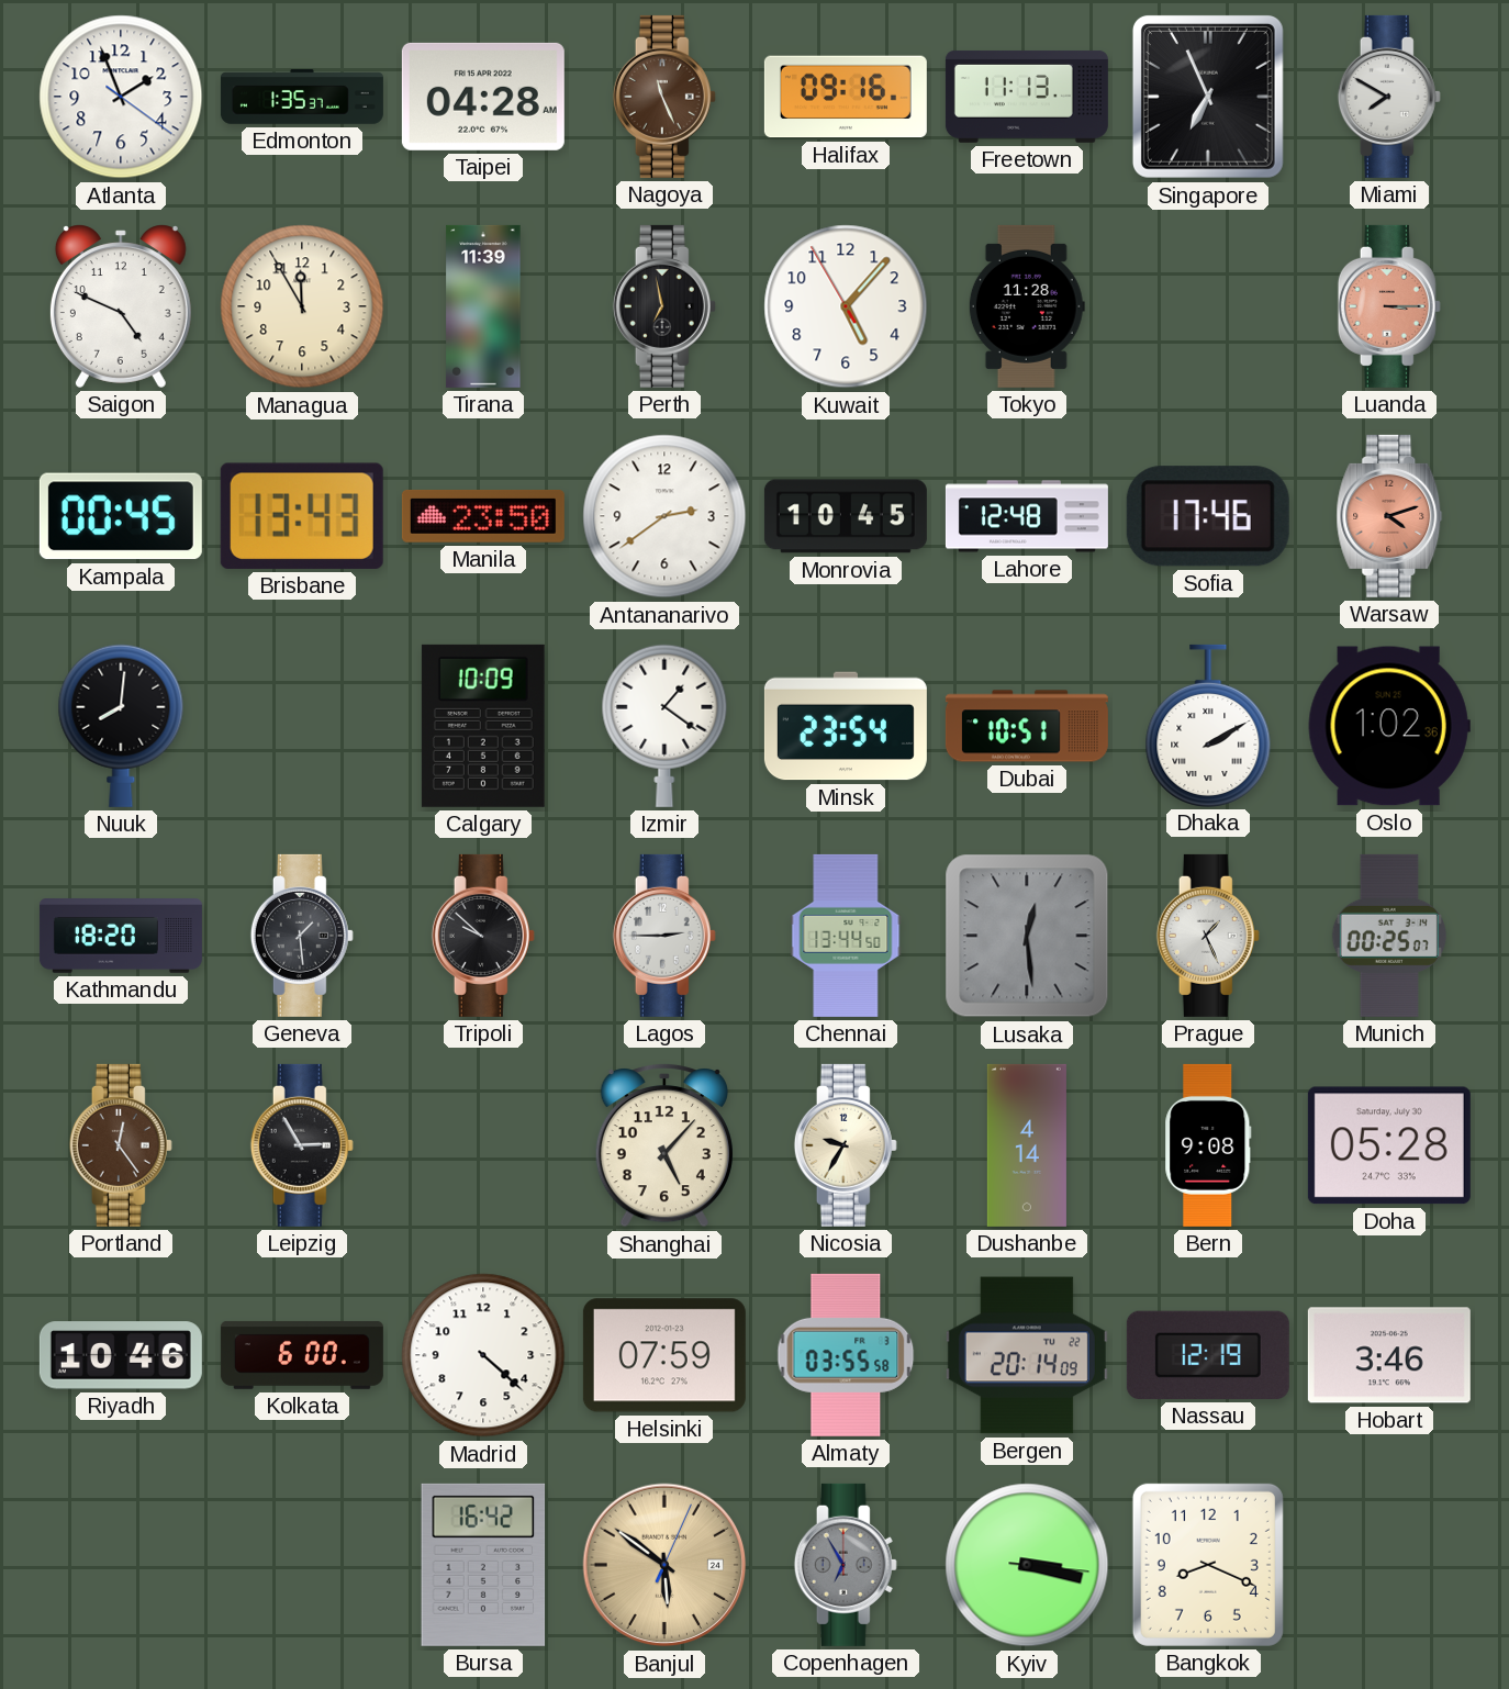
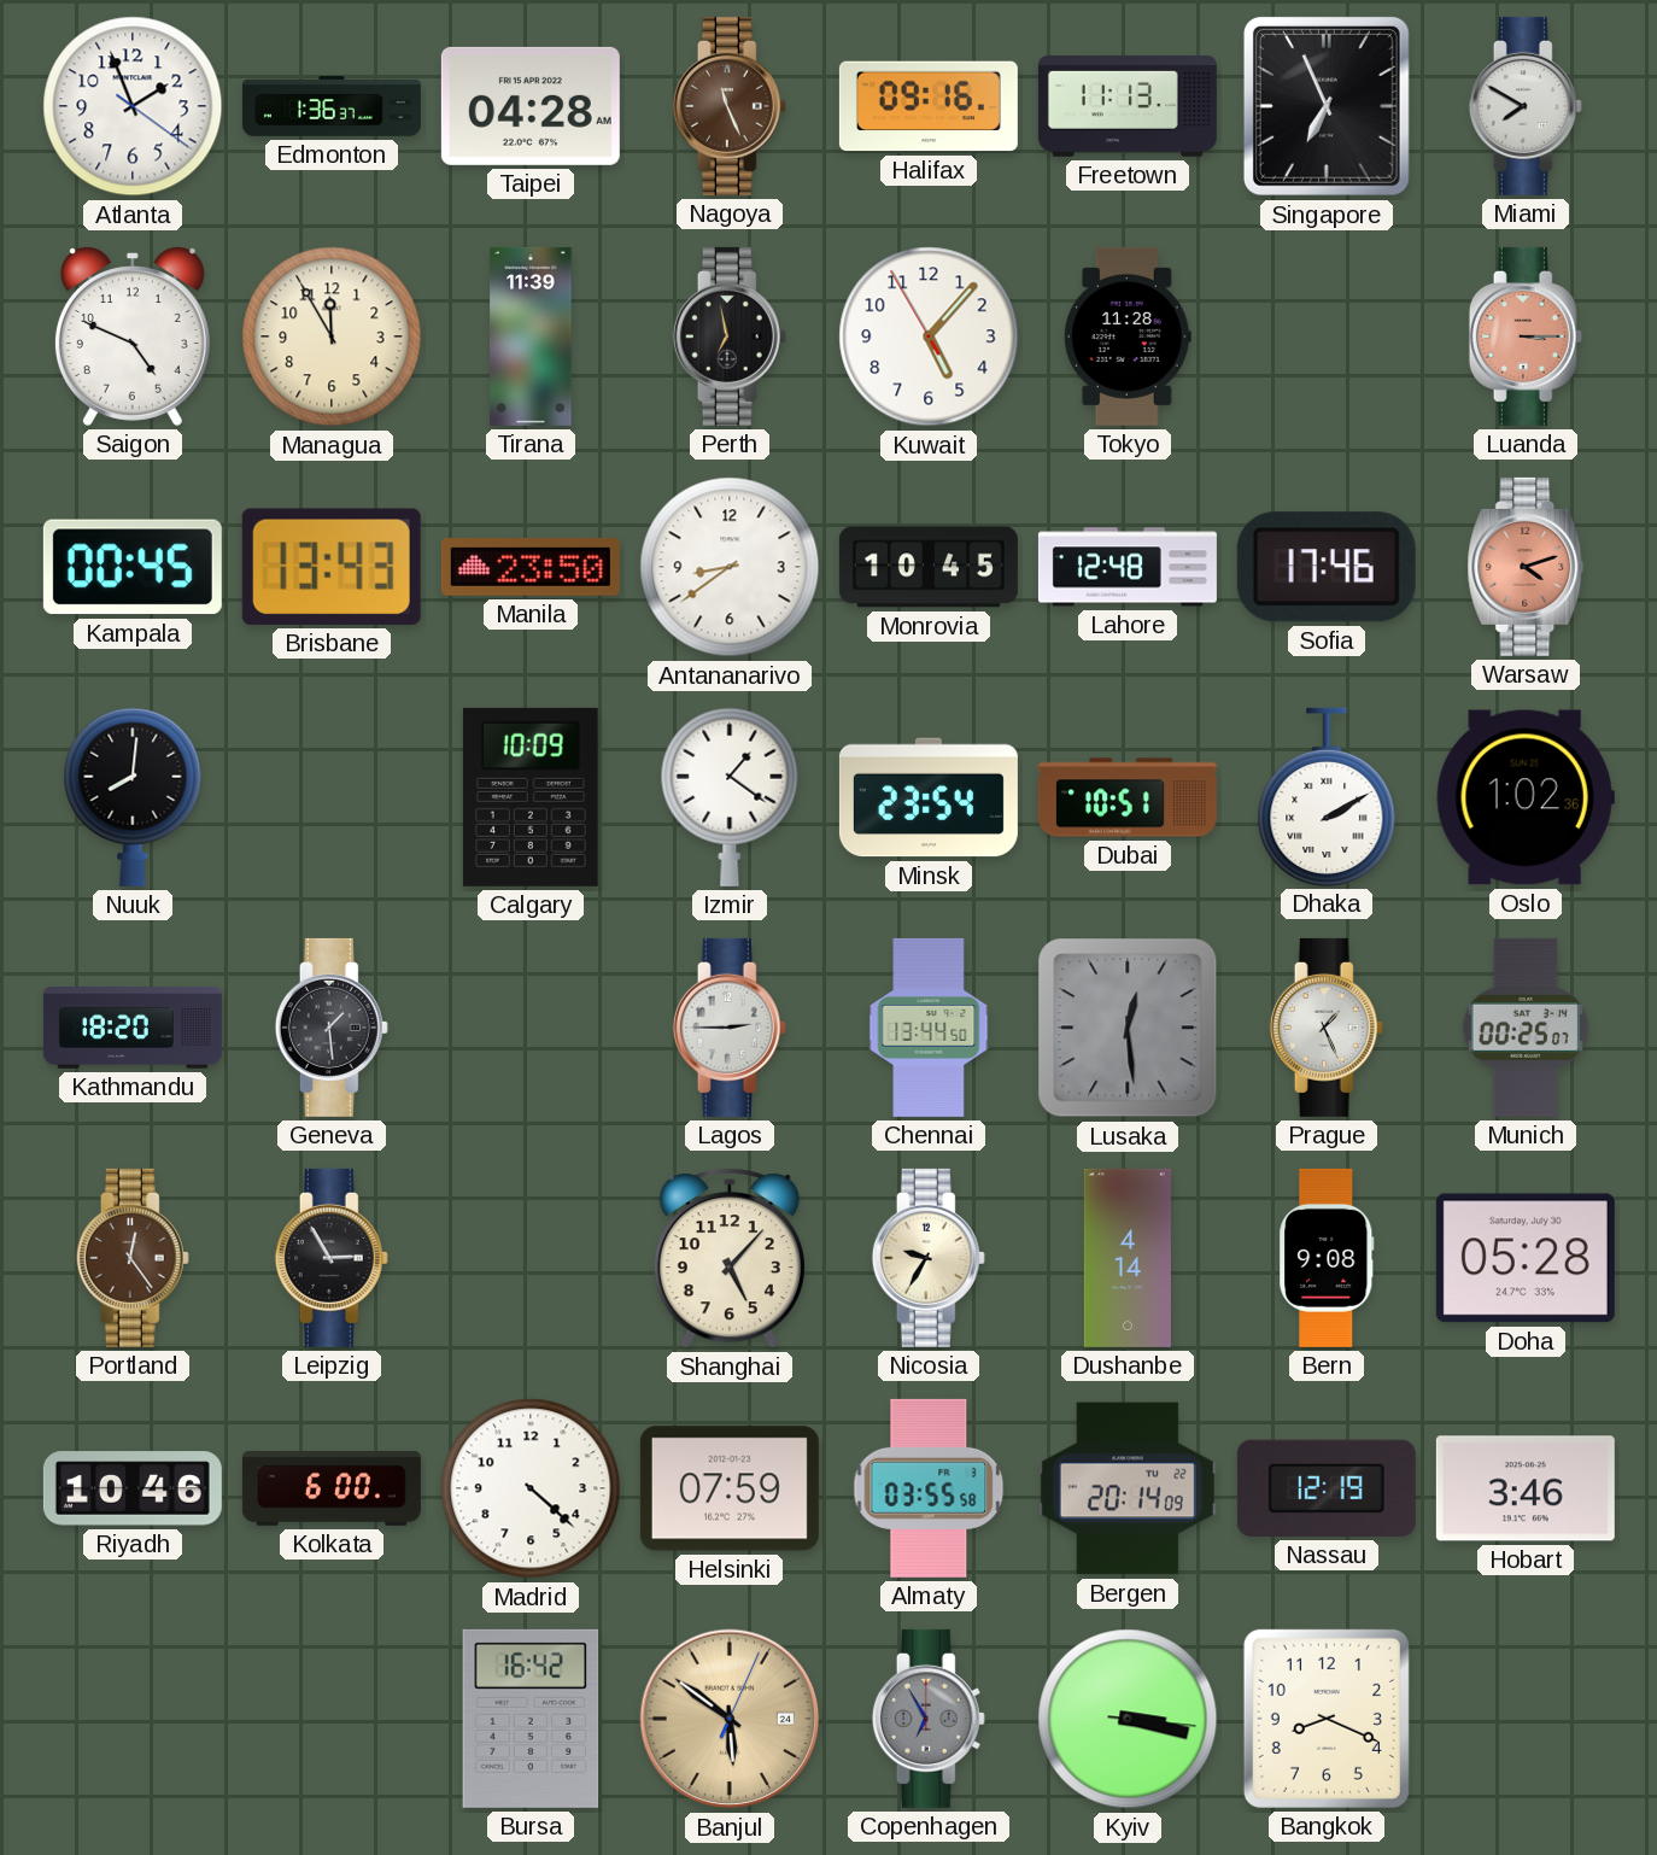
Edmonton: 1:35 -> 1:36 (332, 106)
Antananarivo: 2:39 -> 8:39 (730, 567)
Tripoli: 9:52 -> none (483, 936)
